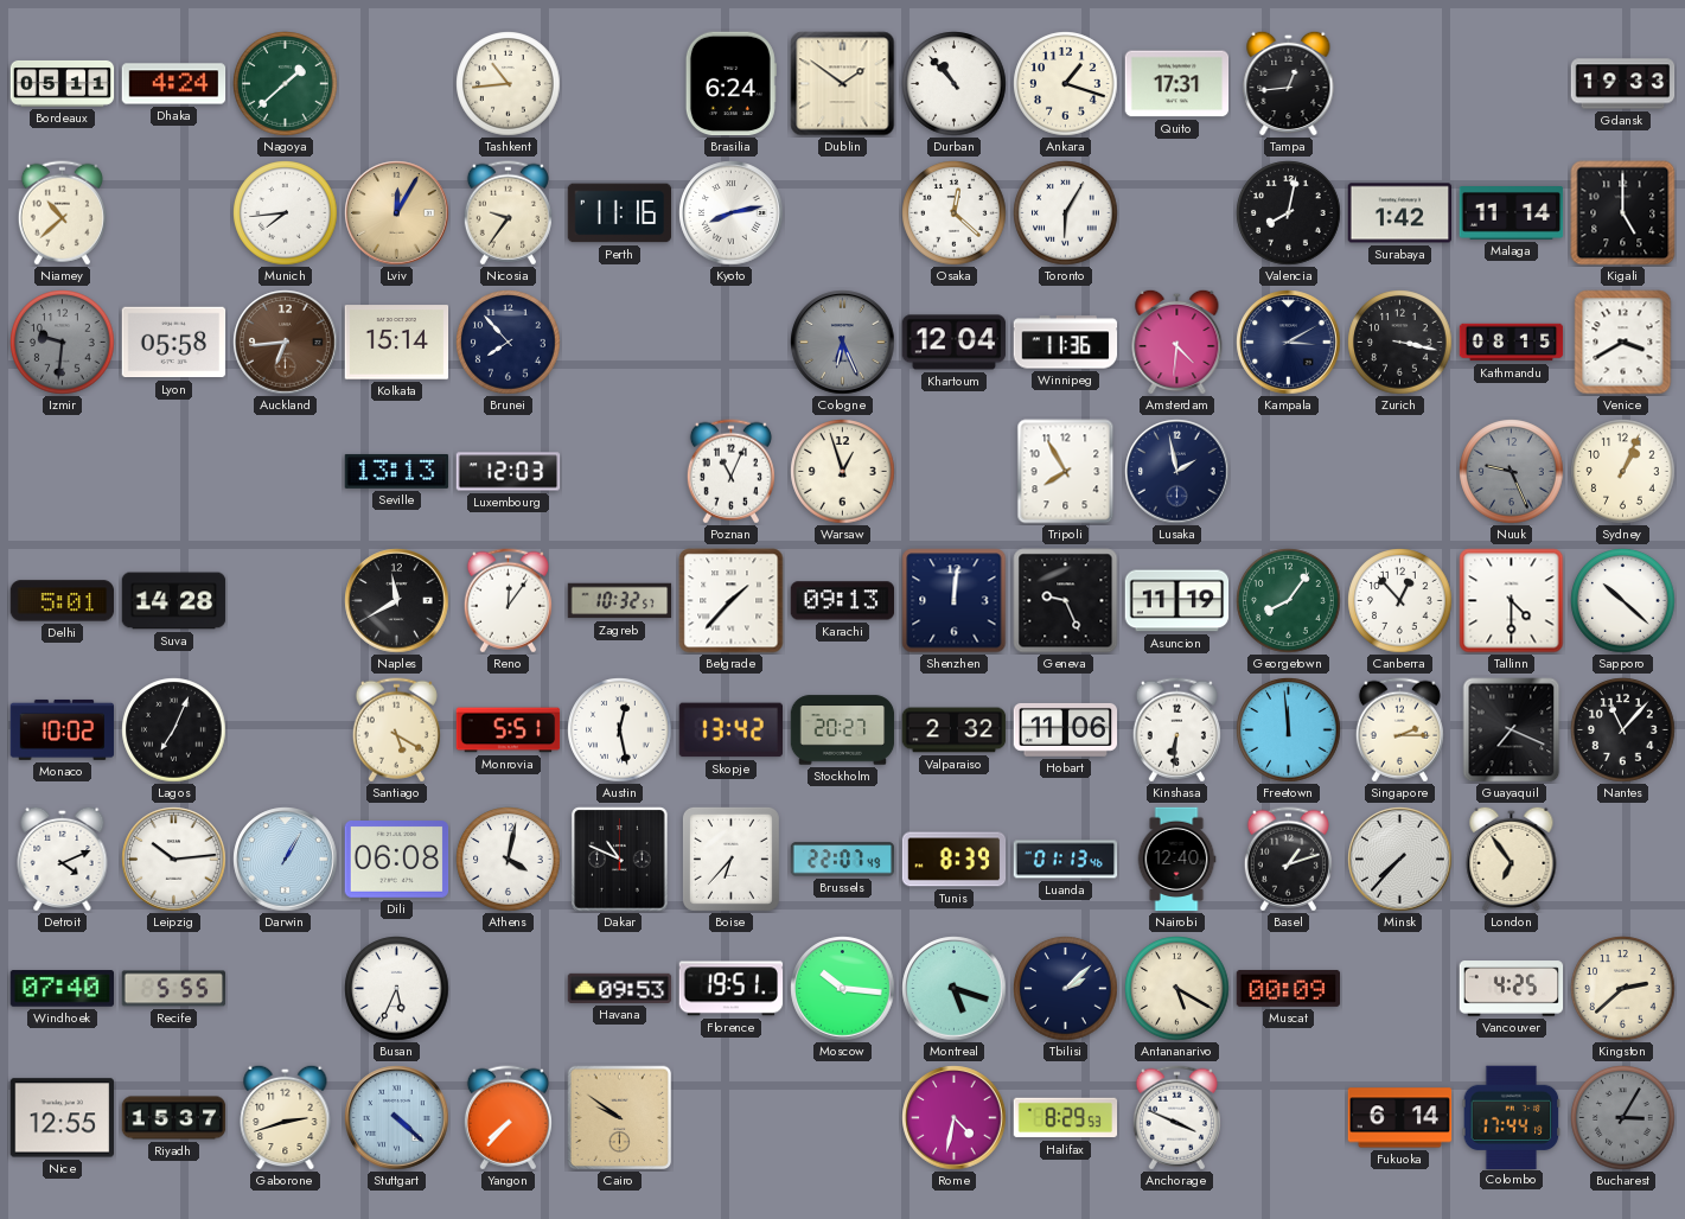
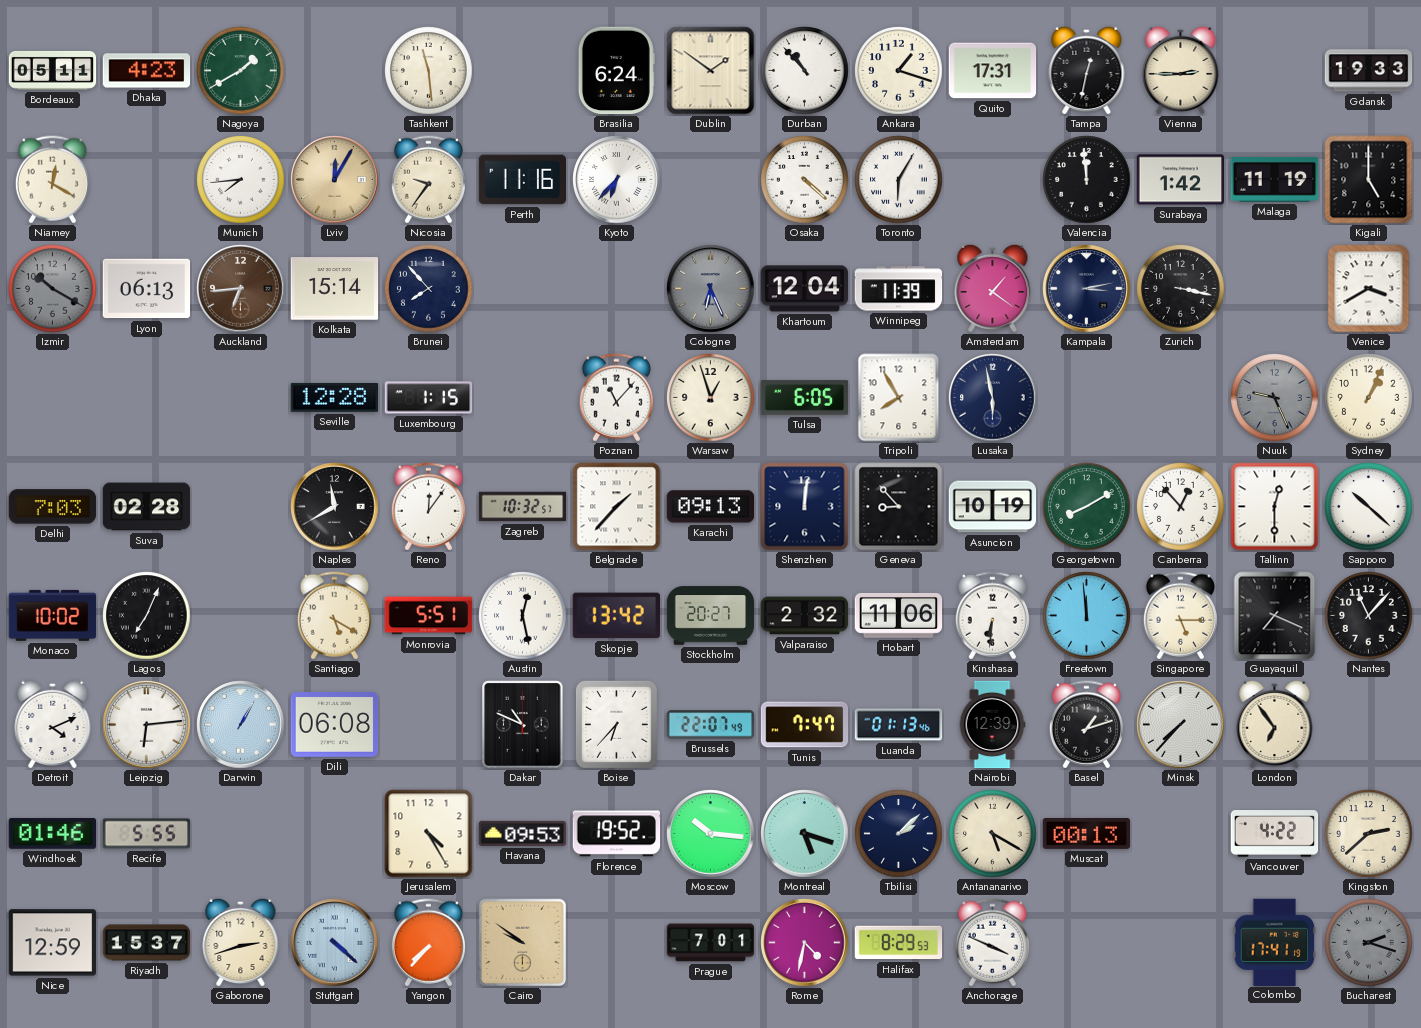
Dhaka: 4:24 -> 4:23 (147, 71)
Nagoya: 1:38 -> 1:40 (241, 71)
Tashkent: 10:44 -> 11:29 (429, 71)
Tampa: 12:44 -> 12:32 (1087, 70)
Vienna: none -> 2:45 (1181, 70)
Niamey: 10:38 -> 12:20 (52, 180)
Kyoto: 8:13 -> 6:37 (617, 180)
Osaka: 12:22 -> 4:22 (805, 180)
Valencia: 8:02 -> 11:59 (1087, 180)
Malaga: 11:14 -> 11:19 (1275, 180)
Izmir: 9:31 -> 10:20 (53, 289)
Lyon: 05:58 -> 06:13 (147, 289)
Winnipeg: 11:36 -> 11:39 (899, 289)
Amsterdam: 4:31 -> 1:21 (993, 288)
Kampala: 3:10 -> 3:13 (1087, 289)
Kathmandu: 08:15 -> none (1512, 343)
Seville: 13:13 -> 12:28 (335, 397)
Luxembourg: 12:03 -> 1:15 (429, 398)
Poznan: 11:04 -> 11:07 (616, 398)
Tulsa: none -> 6:05 (805, 398)
Lusaka: 1:58 -> 5:58 (993, 398)
Delhi: 5:01 -> 7:03 (53, 507)
Suva: 14:28 -> 02:28 (147, 507)
Geneva: 9:26 -> 8:53 (899, 507)
Asuncion: 11:19 -> 10:19 (993, 507)
Georgetown: 8:06 -> 8:10 (1087, 507)
Tallinn: 4:30 -> 12:30 (1275, 507)
Singapore: 2:15 -> 5:15 (1180, 616)
Leipzig: 10:14 -> 6:14 (147, 725)
Athens: 4:02 -> none (509, 860)
Tunis: 8:39 -> 7:47 (805, 725)
Nairobi: 12:40 -> 12:39 (992, 725)
Windhoek: 07:40 -> 01:46 (53, 834)
Busan: 5:34 -> none (397, 989)
Jerusalem: none -> 4:25 (429, 834)
Florence: 19:51 -> 19:52 (617, 834)
Muscat: 00:09 -> 00:13 (1087, 833)
Vancouver: 4:25 -> 4:22 (1275, 834)
Nice: 12:55 -> 12:59 (53, 943)
Prague: none -> 7:01 (711, 943)
Fukuoka: 6:14 -> none (1400, 1118)
Colombo: 17:44 -> 17:41 (1275, 942)
Bucharest: 3:05 -> 2:18 (1369, 943)
